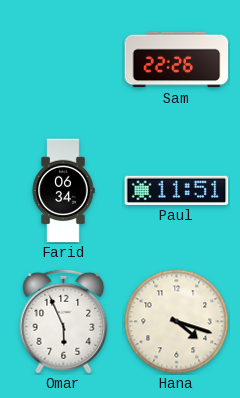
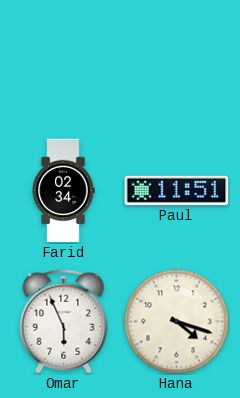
Sam: 22:26 -> none (177, 60)
Farid: 06:34 -> 02:34 (63, 191)
